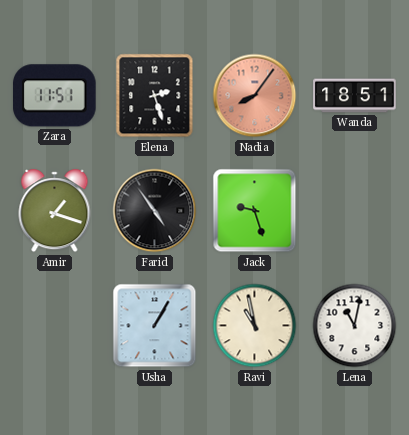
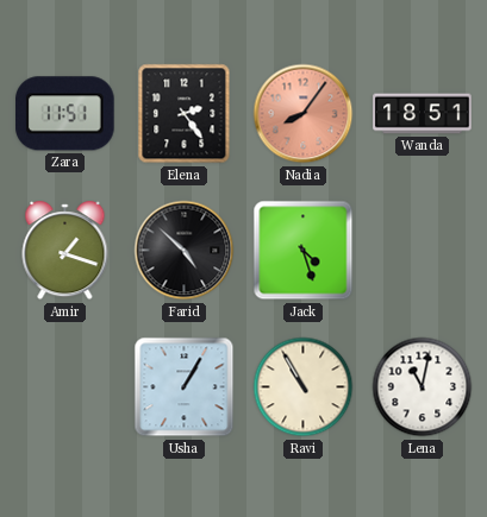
Elena: 2:27 -> 2:24 (185, 114)
Farid: 4:54 -> 4:52 (185, 251)
Jack: 9:27 -> 4:27 (304, 251)
Ravi: 10:58 -> 10:55 (304, 387)
